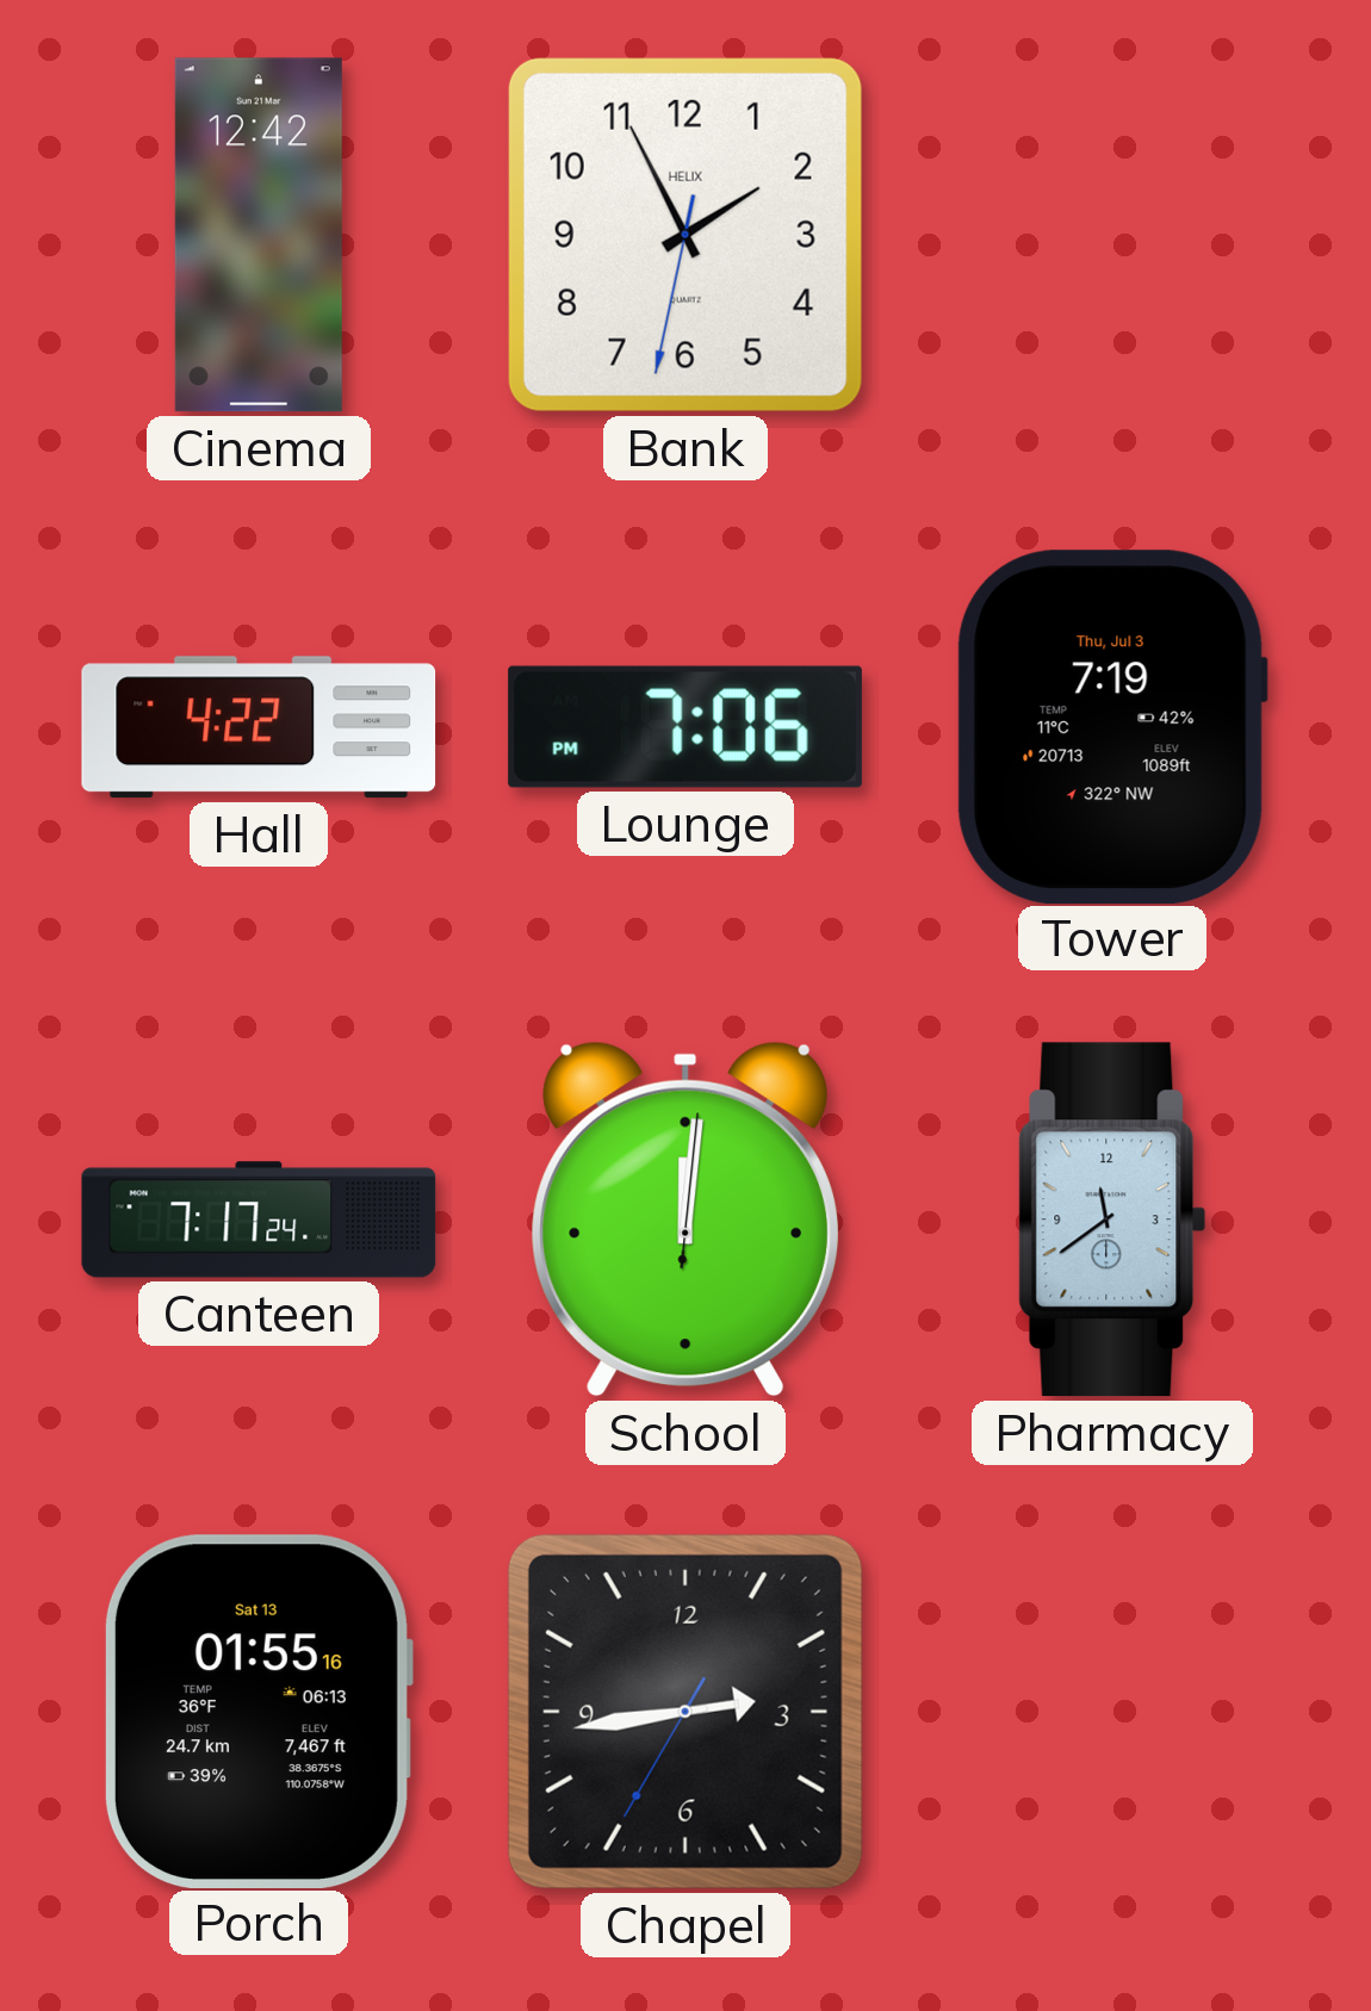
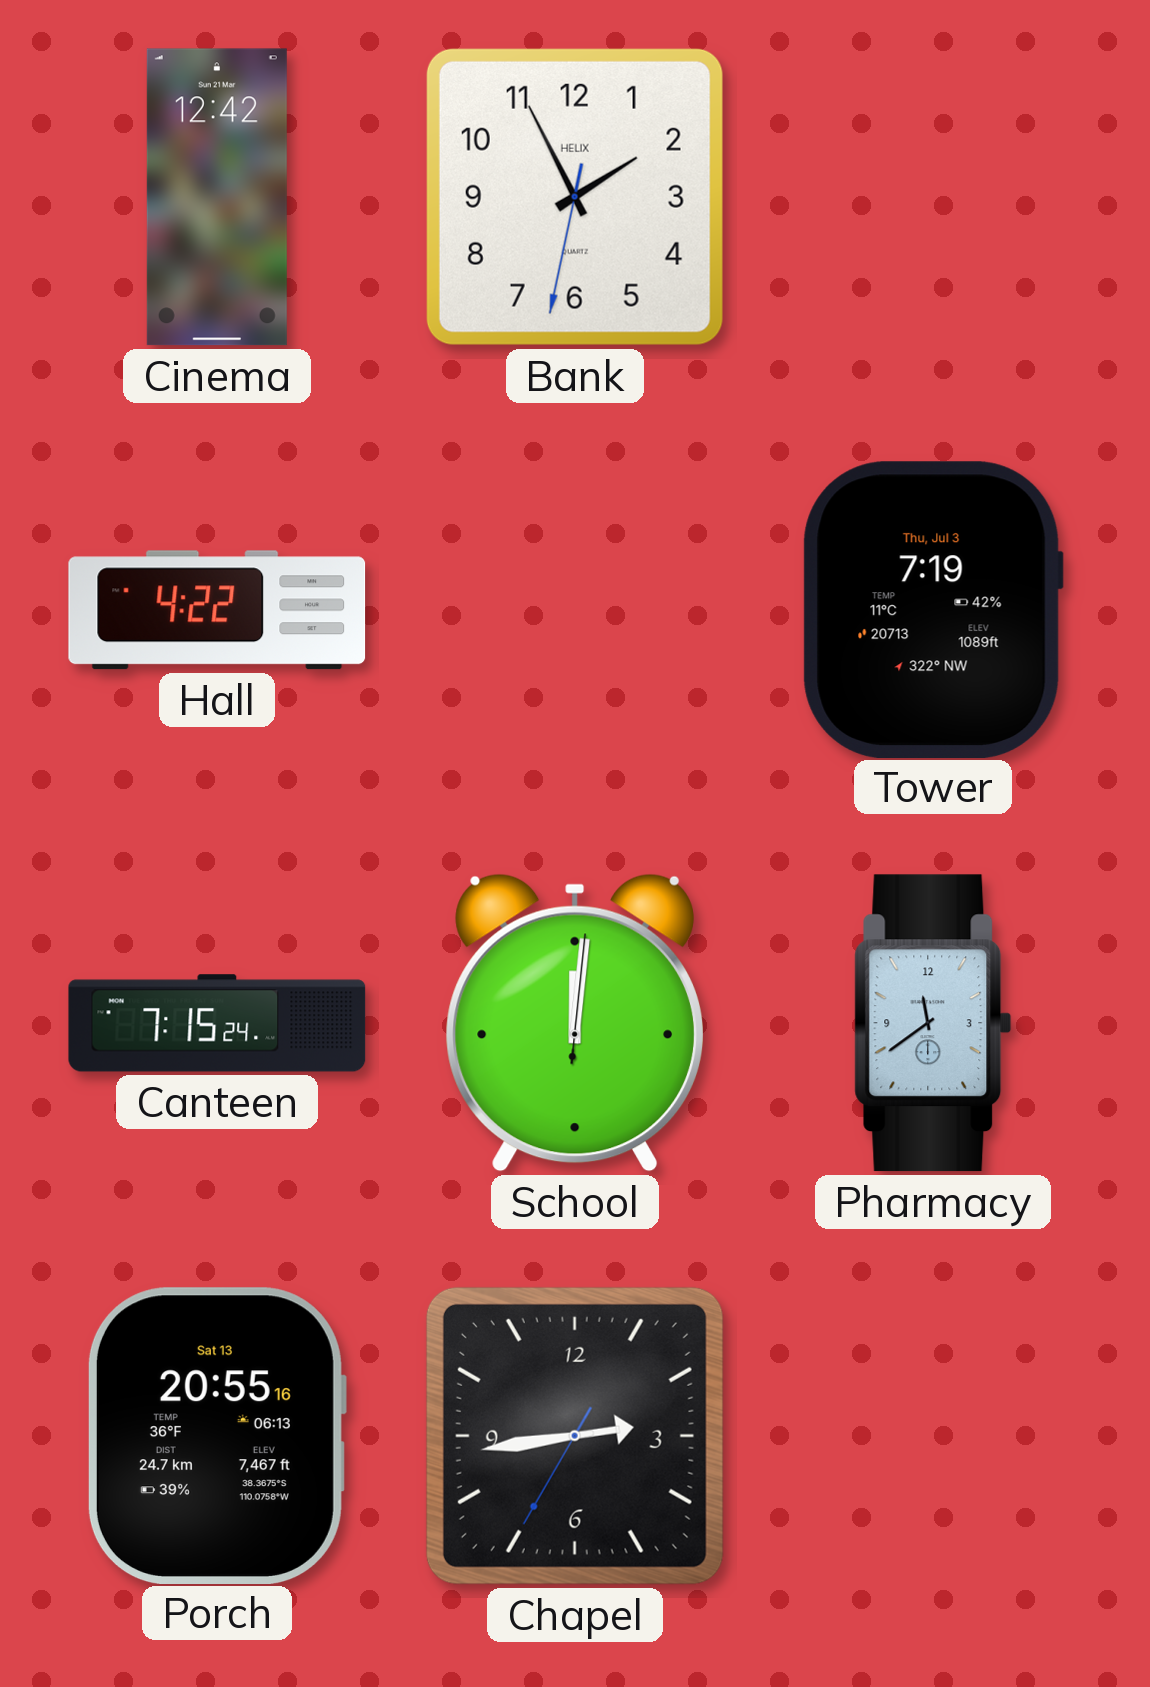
Lounge: 7:06 -> none (685, 727)
Canteen: 7:17 -> 7:15 (217, 1023)
Porch: 01:55 -> 20:55 (216, 1435)
